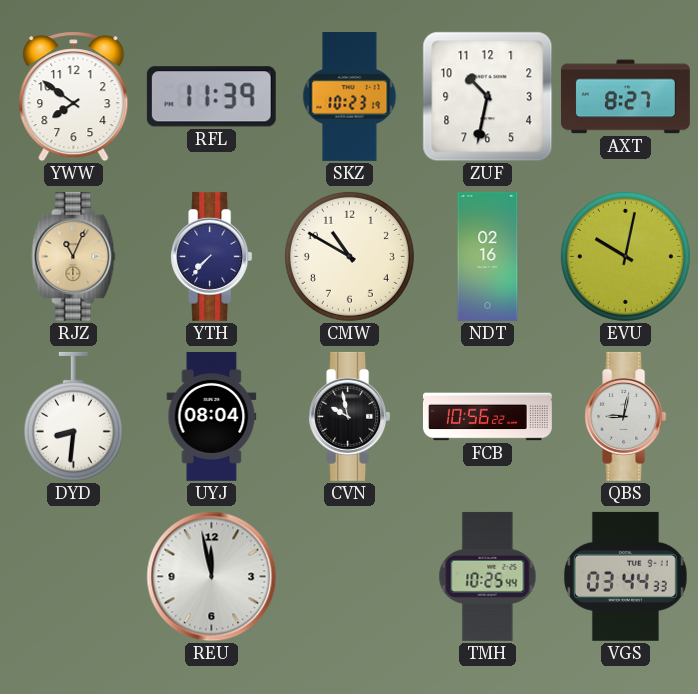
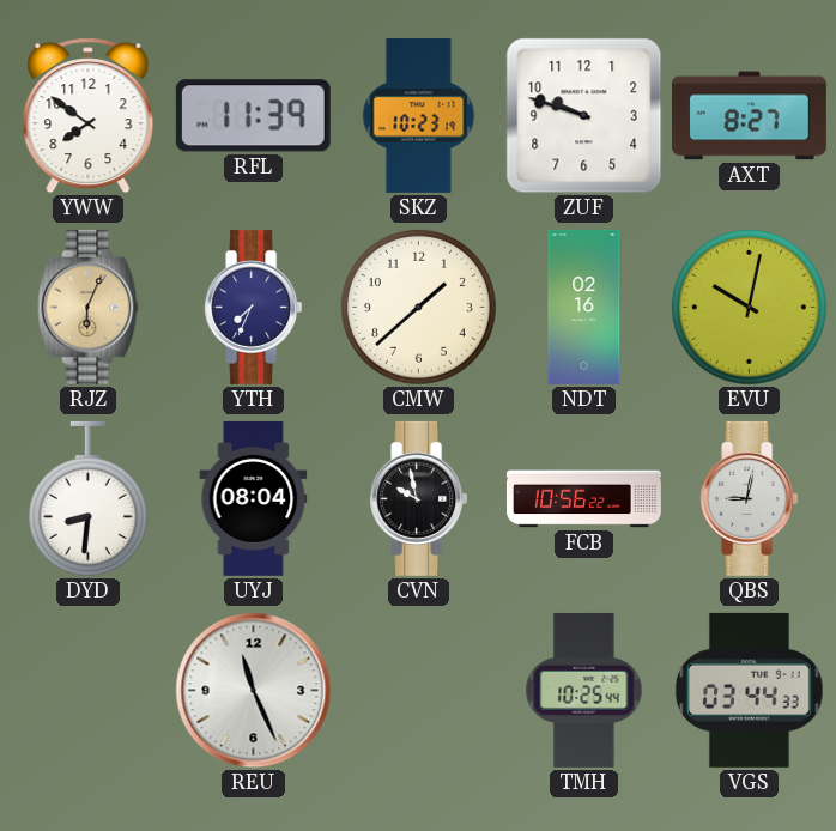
ZUF: 10:32 -> 9:48 (584, 116)
RJZ: 11:04 -> 6:04 (89, 307)
YTH: 7:37 -> 7:34 (254, 307)
CMW: 10:50 -> 1:38 (418, 307)
REU: 11:58 -> 11:26 (254, 691)
